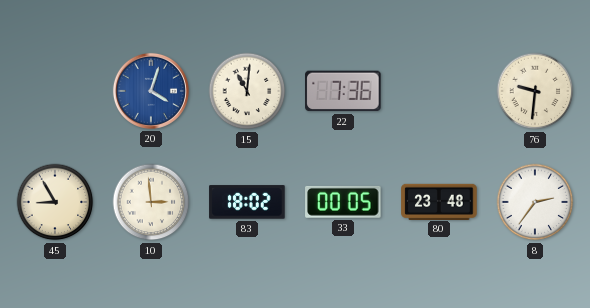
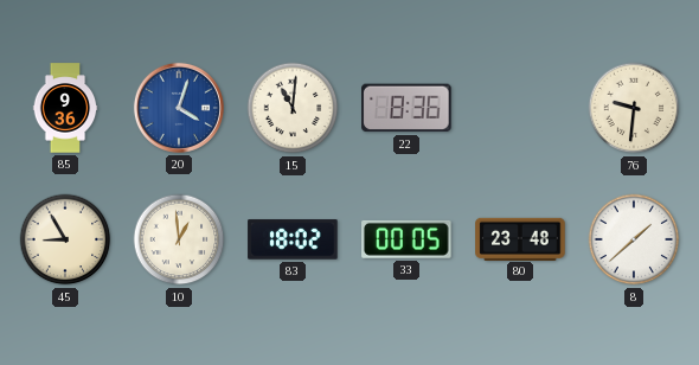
85: none -> 9:36 (65, 108)
22: 7:36 -> 8:36 (406, 108)
10: 2:59 -> 12:59 (179, 239)
8: 2:36 -> 1:38 (634, 239)
